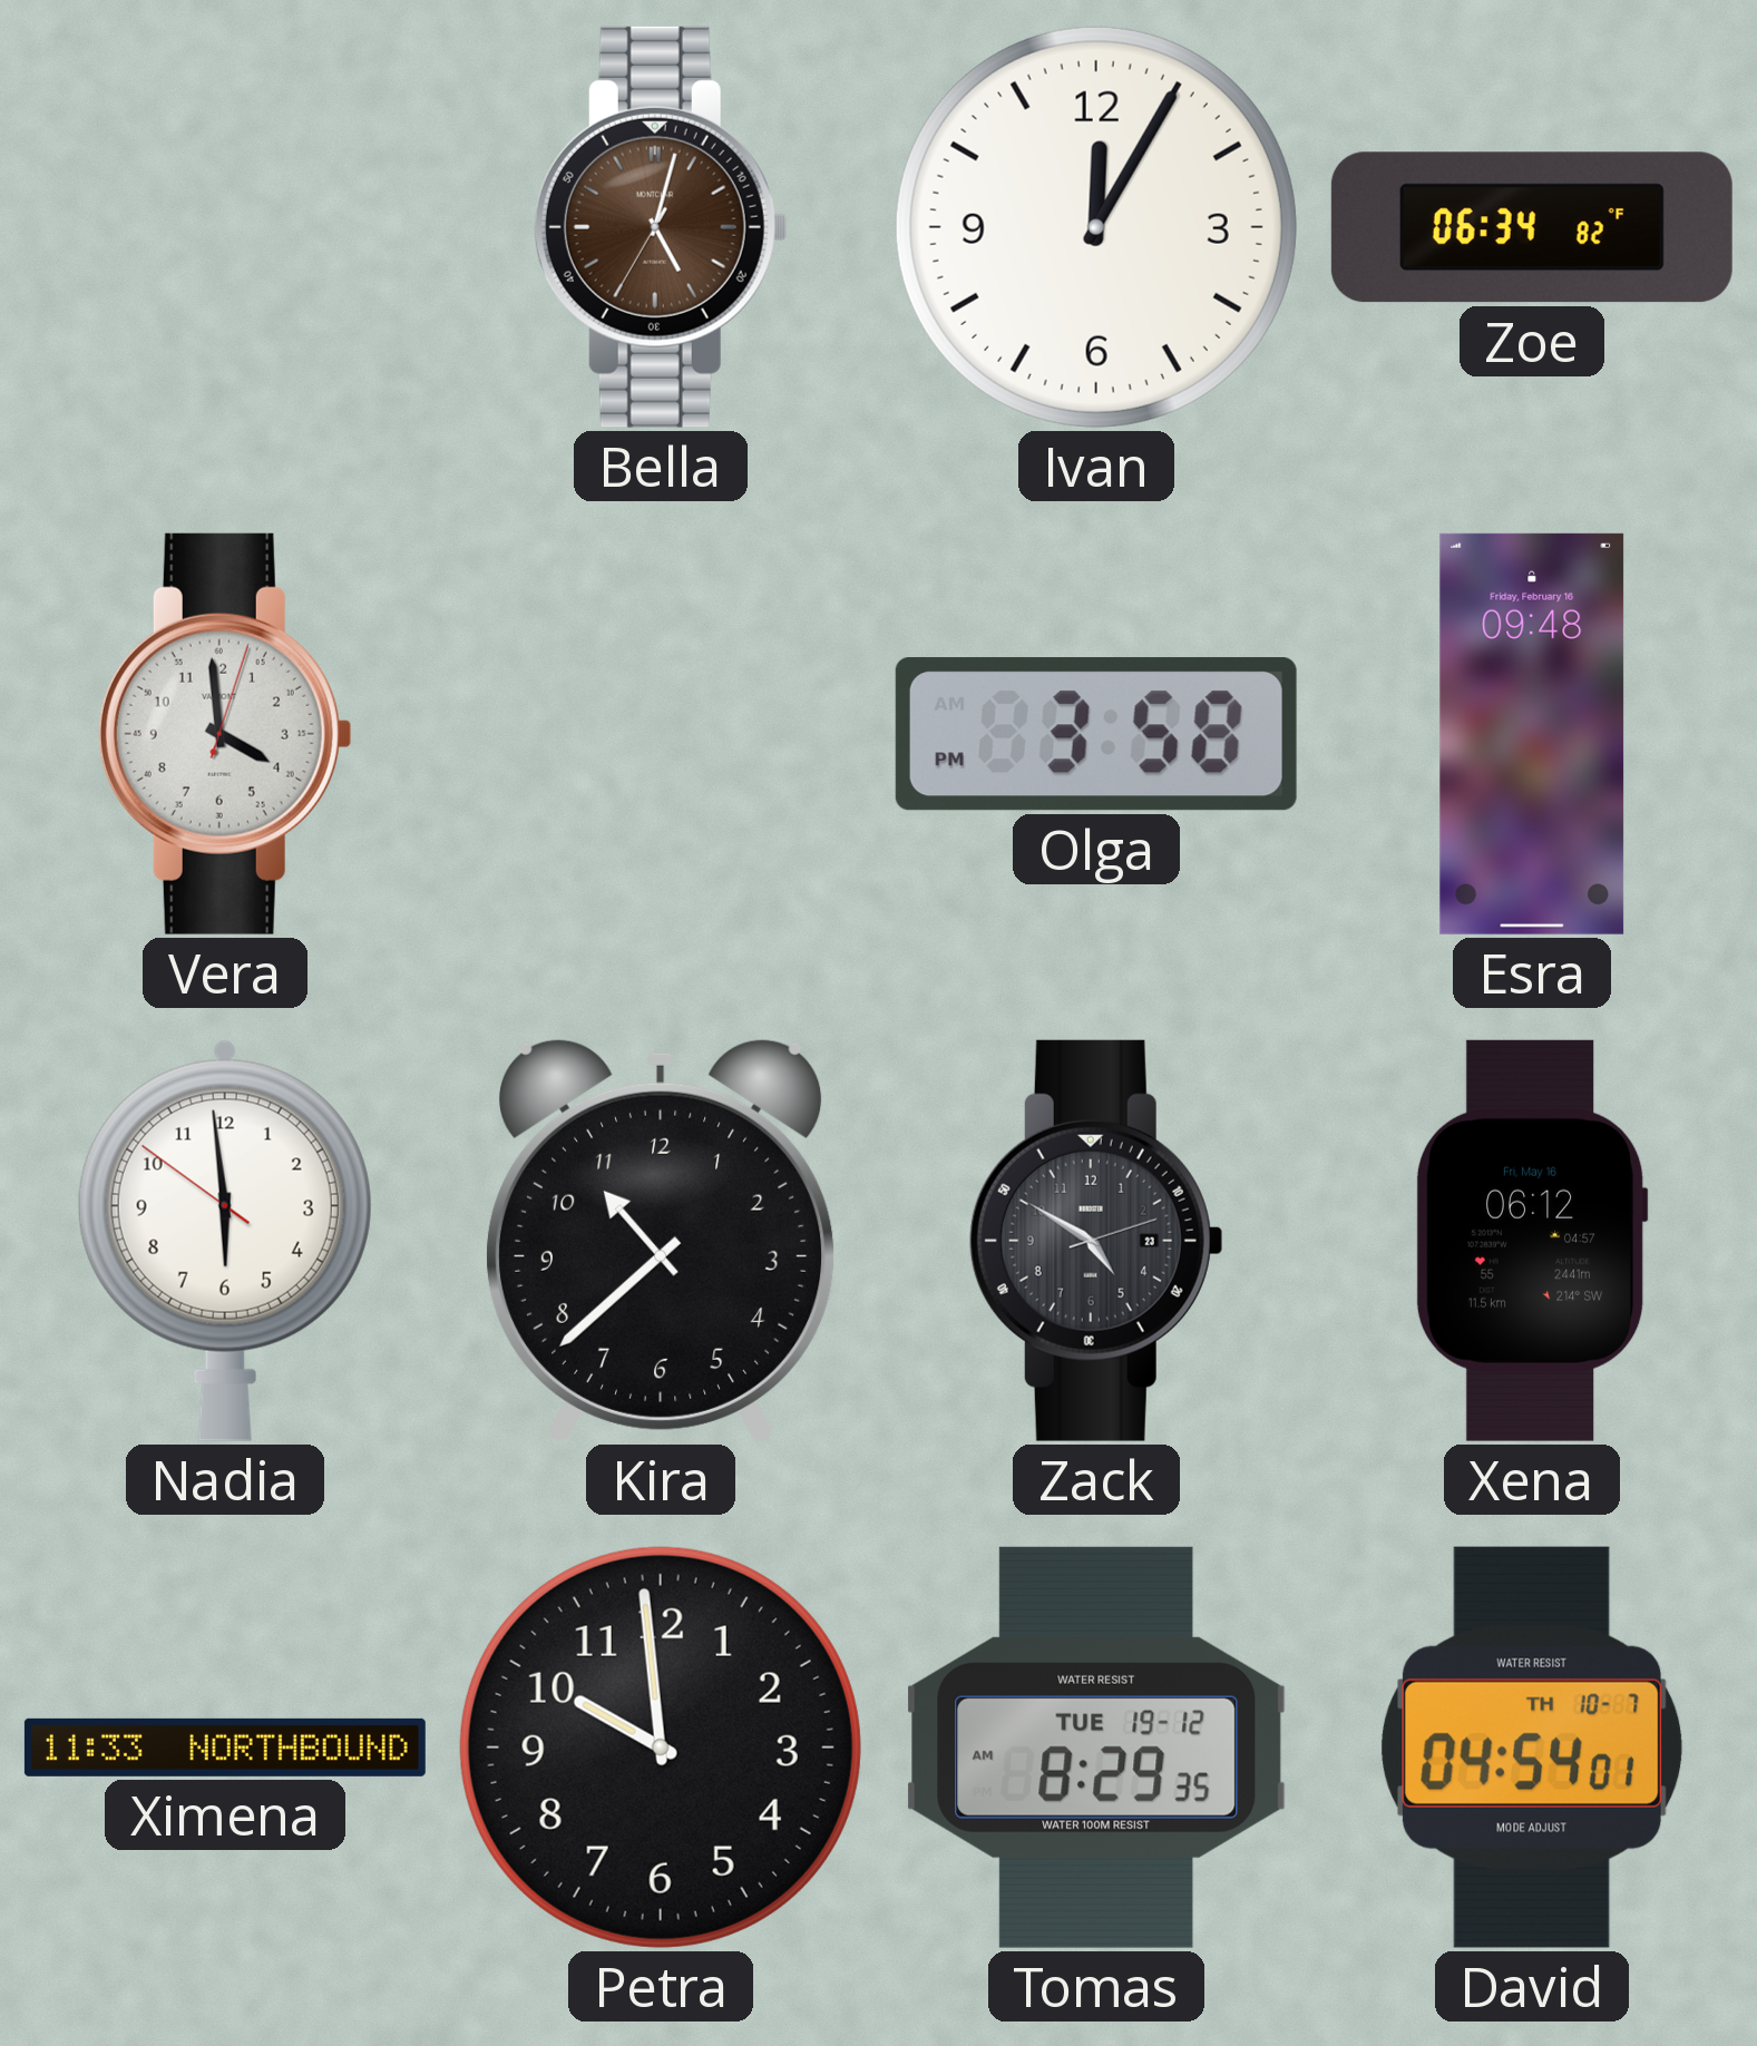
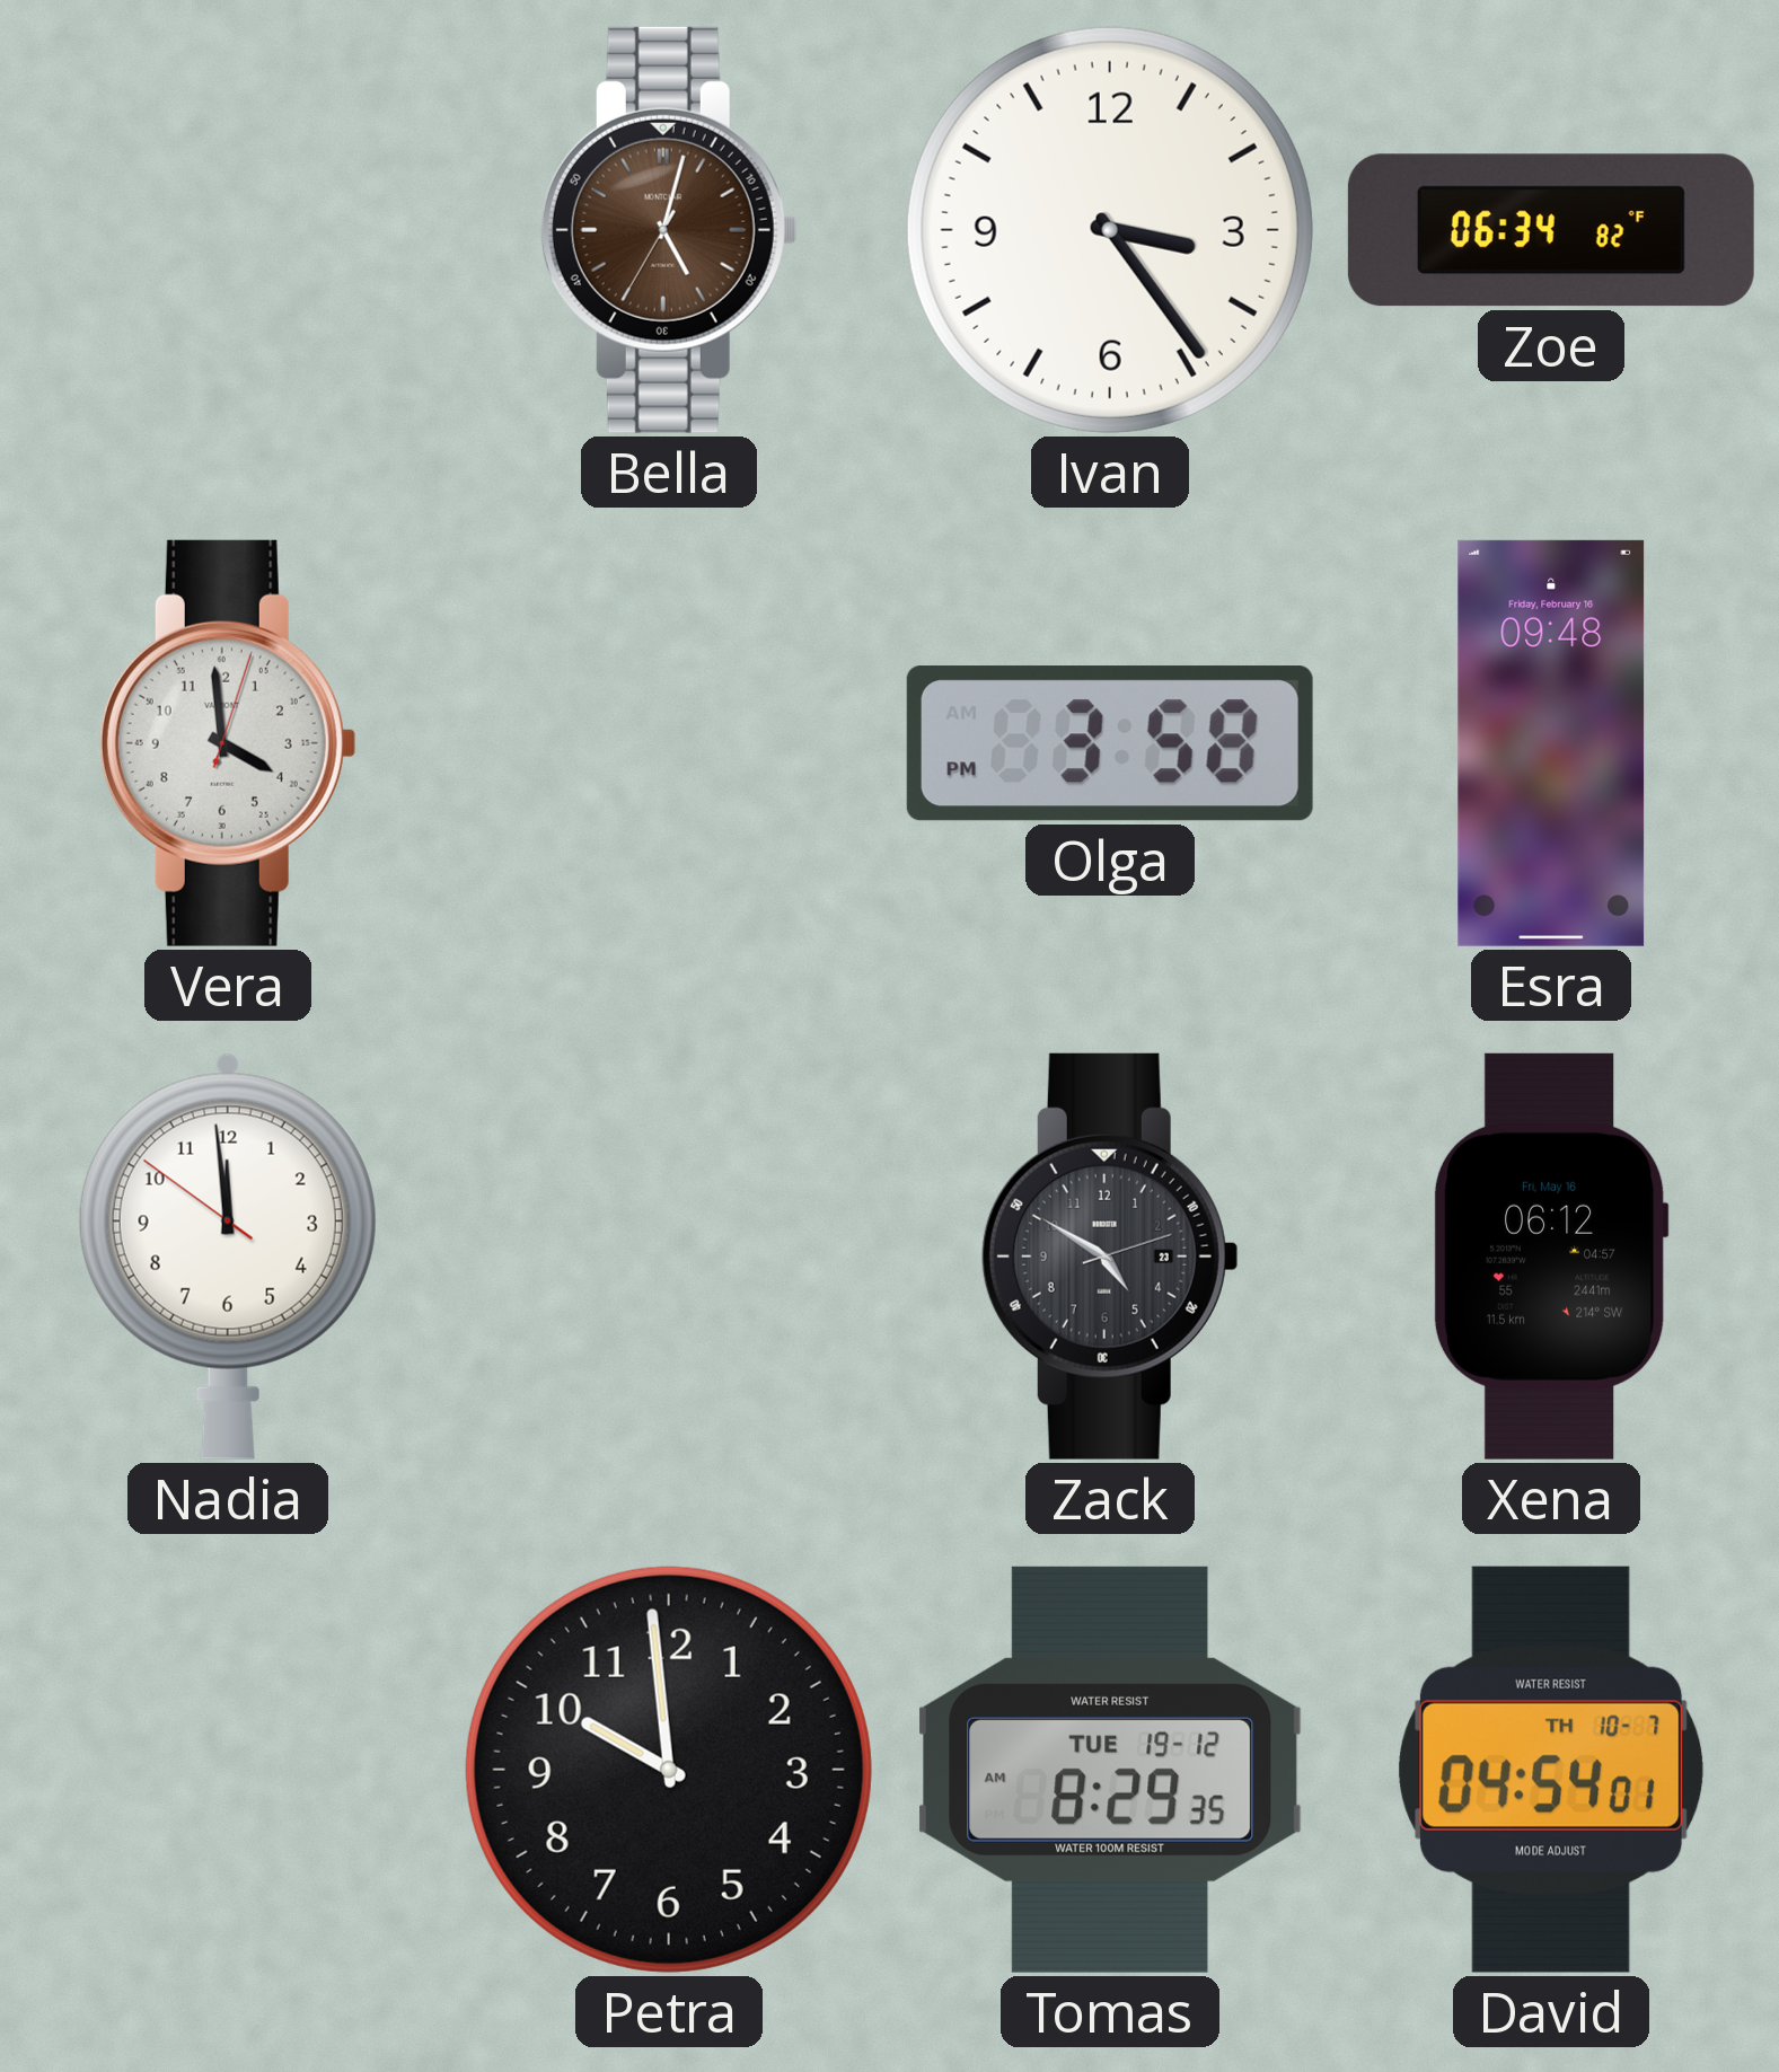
Ivan: 12:05 -> 3:24 (1110, 230)
Nadia: 5:58 -> 11:58 (228, 1257)
Kira: 10:38 -> none (661, 1240)
Ximena: 11:33 -> none (225, 1748)
